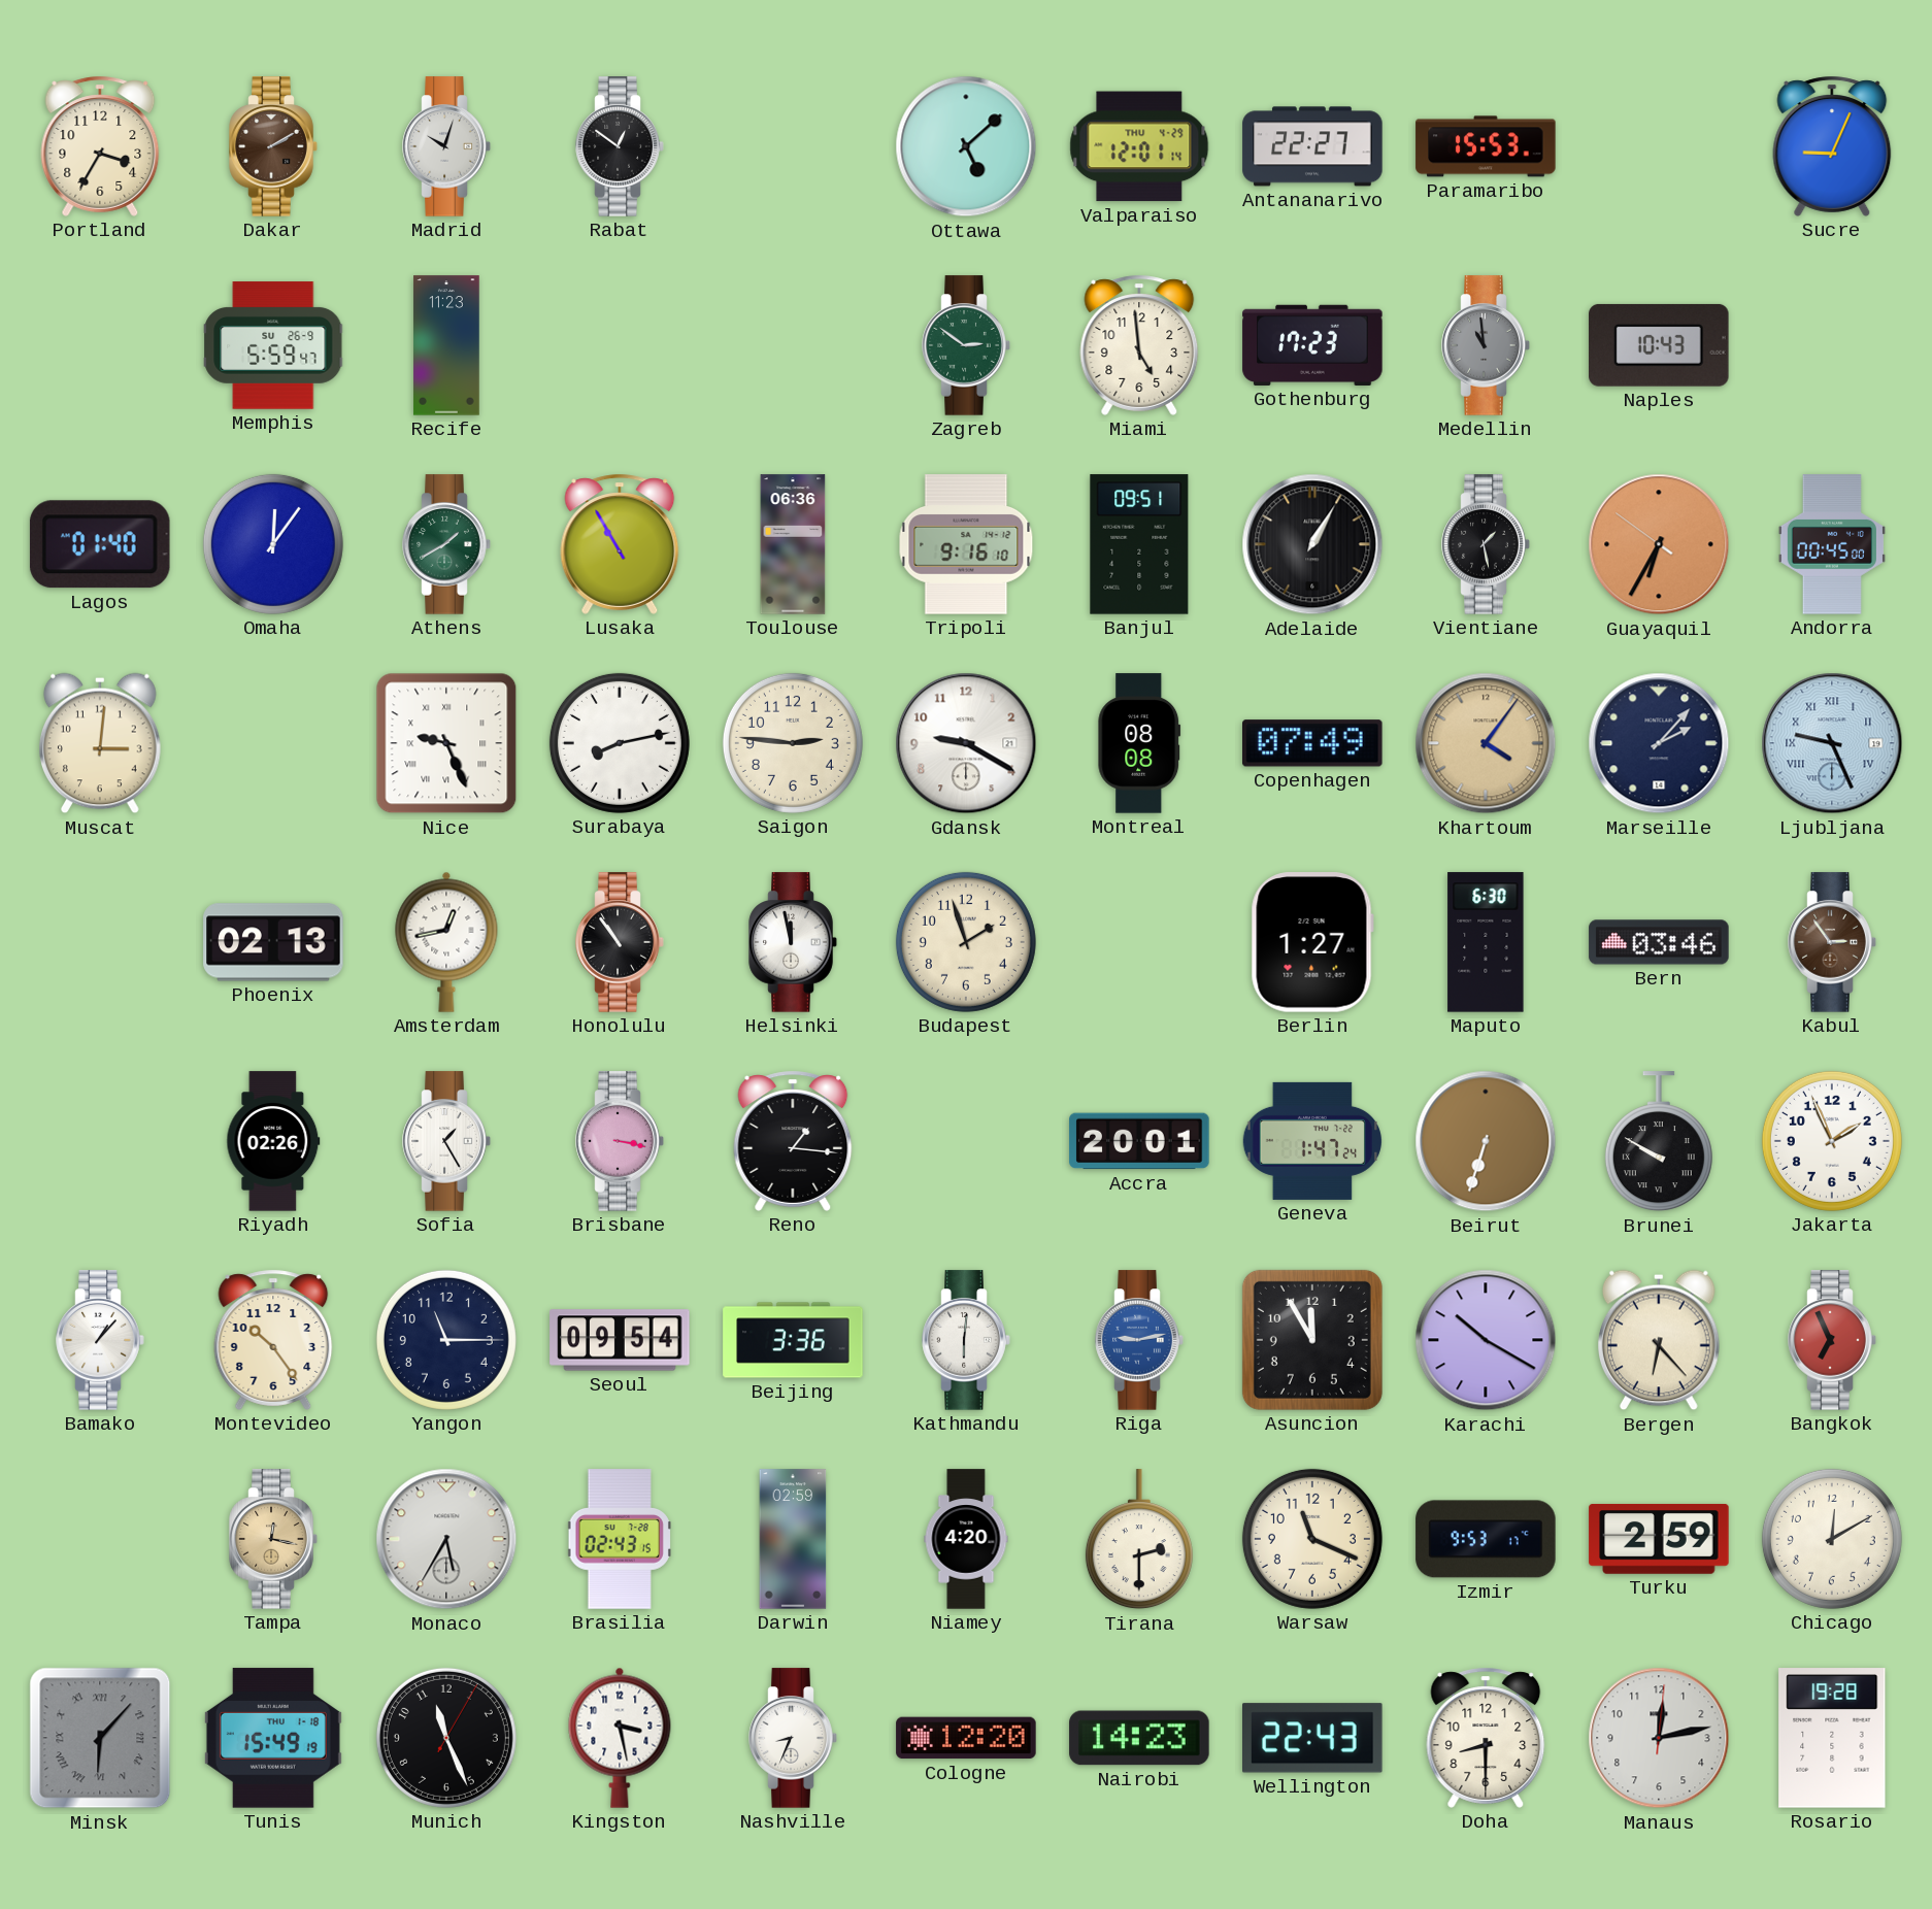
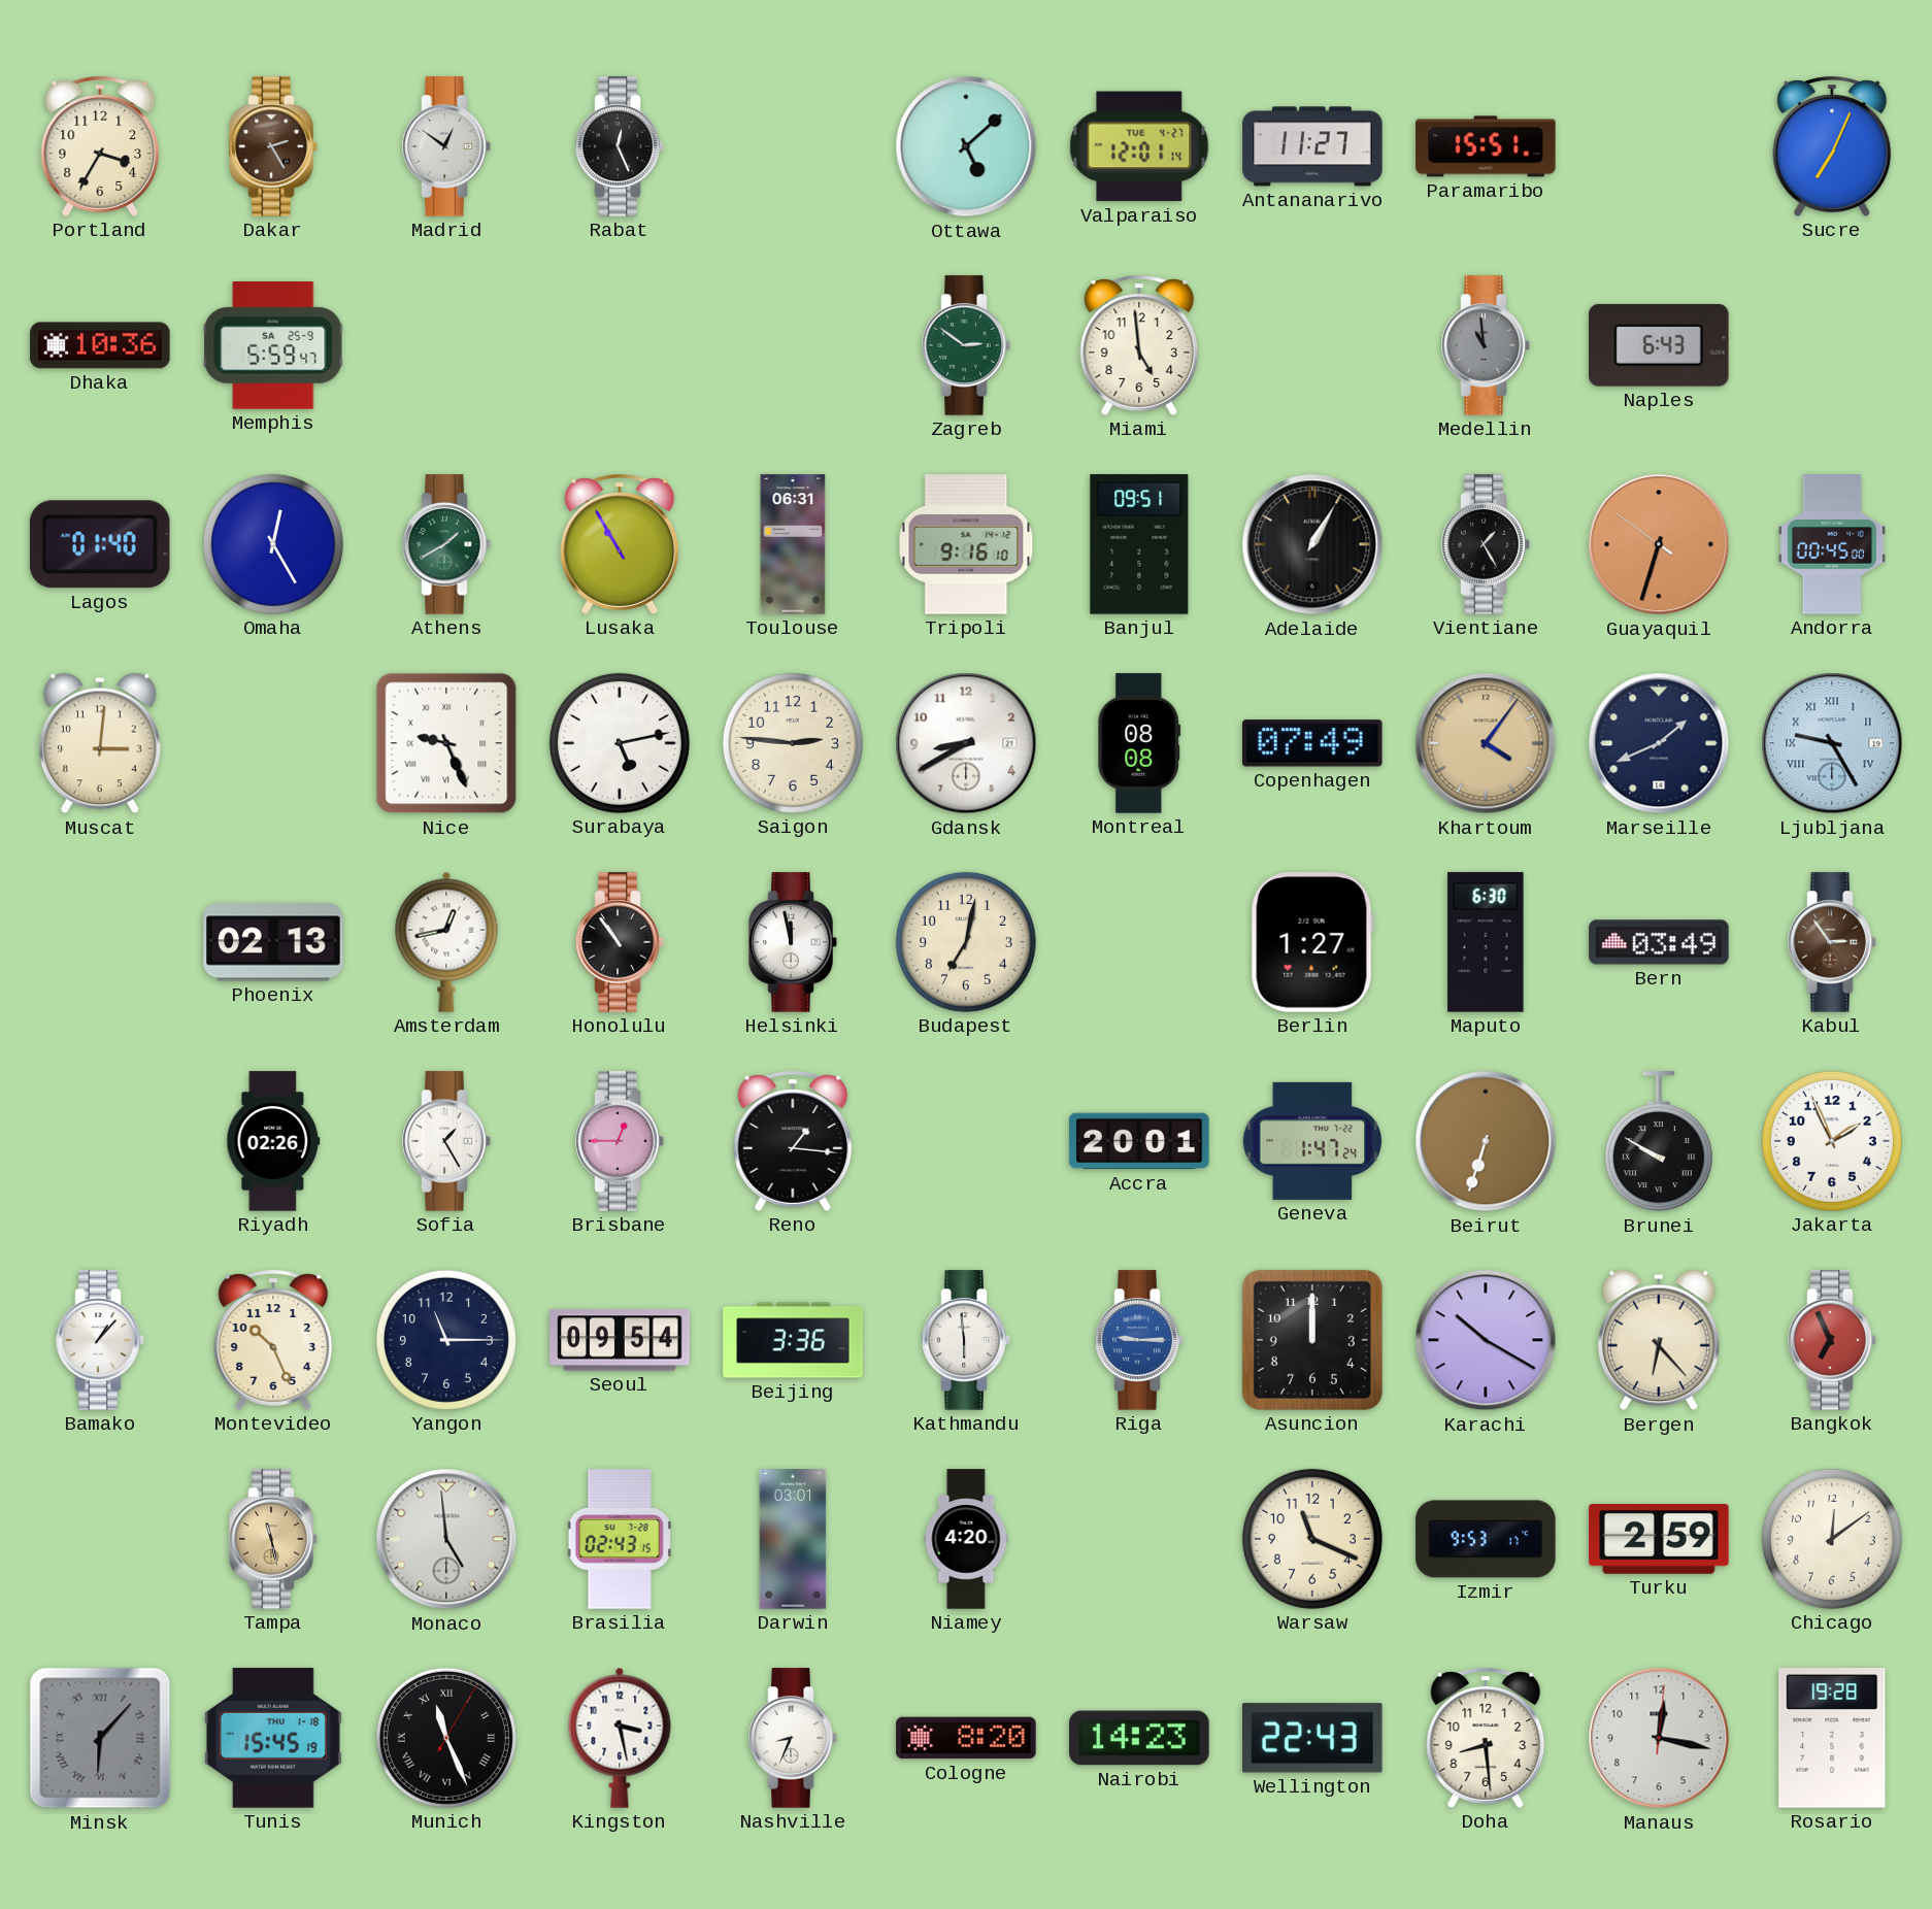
Dakar: 2:10 -> 2:25 (273, 146)
Madrid: 10:03 -> 12:51 (446, 146)
Rabat: 12:51 -> 12:26 (620, 146)
Valparaiso date: THU 4-29 -> TUE 4-27 (1139, 146)
Antananarivo: 22:27 -> 11:27 (1312, 146)
Paramaribo: 15:53 -> 15:51 (1486, 146)
Sucre: 9:04 -> 7:04 (1832, 146)
Dhaka: none -> 10:36 (100, 345)
Memphis date: SU 26-9 -> SA 25-9 (274, 345)
Recife: 11:23 -> none (446, 345)
Gothenburg: 17:23 -> none (1312, 345)
Naples: 10:43 -> 6:43 (1659, 345)
Omaha: 12:06 -> 12:25 (273, 544)
Toulouse: 06:36 -> 06:31 (793, 544)
Vientiane: 1:28 -> 1:25 (1486, 544)
Guayaquil: 6:34 -> 6:32 (1659, 544)
Surabaya: 8:13 -> 5:13 (620, 743)
Gdansk: 9:20 -> 8:40 (966, 743)
Marseille: 2:07 -> 1:41 (1659, 743)
Ljubljana: 9:26 -> 9:25 (1832, 743)
Budapest: 1:57 -> 7:02 (966, 942)
Bern: 03:46 -> 03:49 (1659, 942)
Brisbane: 3:17 -> 12:45 (620, 1141)
Montevideo: 10:24 -> 10:26 (273, 1340)
Kathmandu: 6:01 -> 5:59 (966, 1340)
Riga: 9:13 -> 9:15 (1139, 1340)
Asuncion: 11:55 -> 12:00 (1312, 1340)
Tampa: 12:17 -> 11:28 (273, 1539)
Monaco: 5:35 -> 4:59 (446, 1539)
Darwin: 02:59 -> 03:01 (793, 1539)
Tirana: 2:30 -> none (1139, 1540)
Chicago: 12:10 -> 12:09 (1832, 1539)
Tunis: 15:49 -> 15:45 (273, 1738)
Munich numerals: Arabic -> Roman (446, 1738)
Cologne: 12:20 -> 8:20 (966, 1738)
Doha: 8:30 -> 8:29 (1486, 1738)
Manaus: 12:13 -> 12:17 (1659, 1738)
